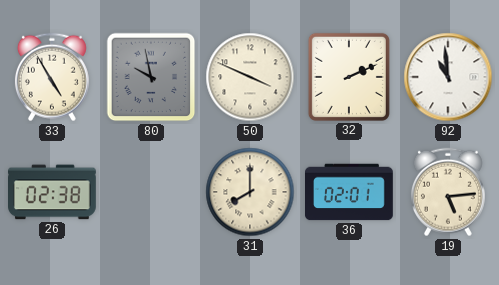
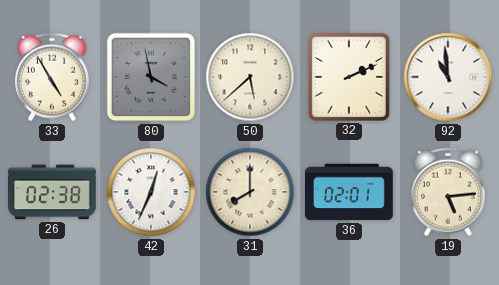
80: 9:58 -> 3:58 (151, 77)
50: 3:49 -> 5:38 (250, 77)
42: none -> 12:34 (151, 192)
